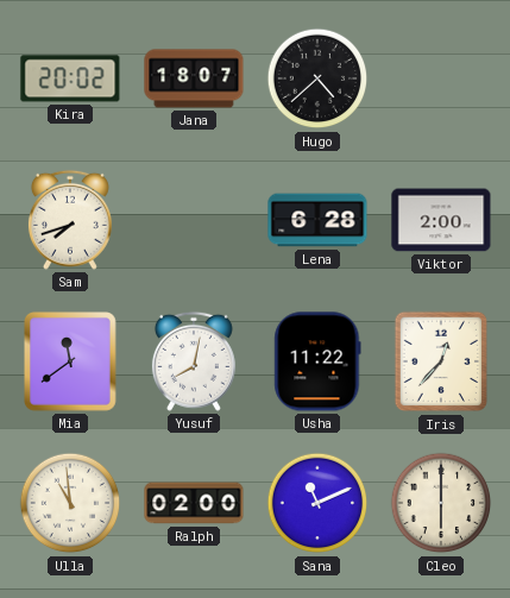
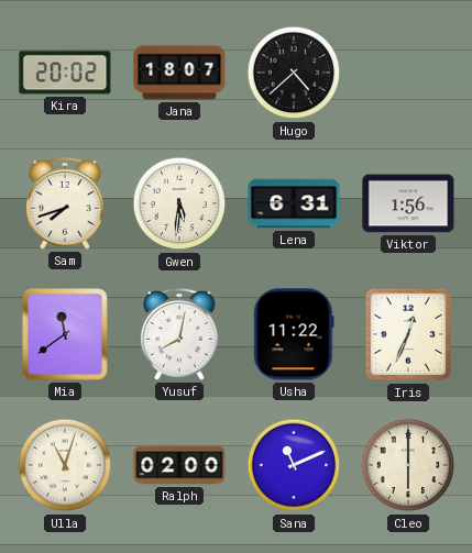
Gwen: none -> 5:31 (179, 203)
Lena: 6:28 -> 6:31 (294, 203)
Viktor: 2:00 -> 1:56 (408, 203)
Iris: 12:37 -> 12:34 (407, 334)
Ulla: 10:59 -> 11:03 (65, 465)
